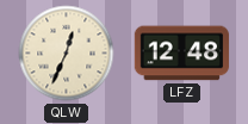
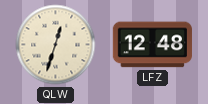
QLW: 12:34 -> 12:33 (56, 45)
